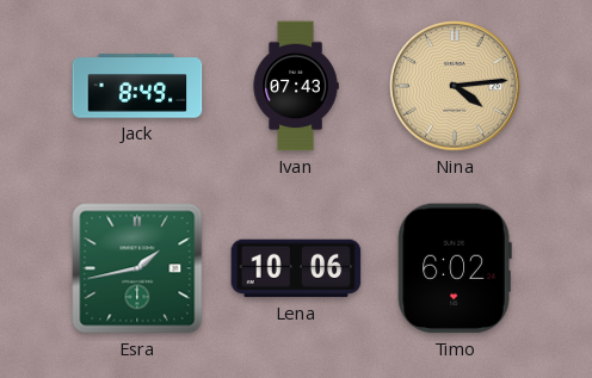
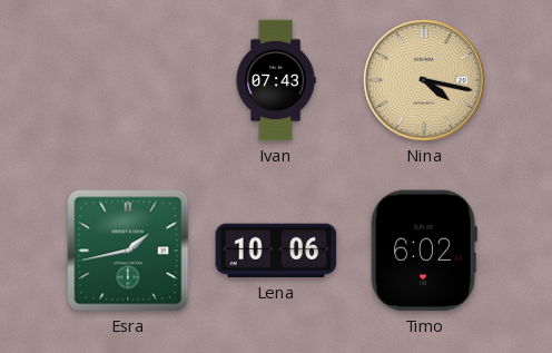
Jack: 8:49 -> none (137, 86)
Nina: 4:14 -> 4:17 (424, 80)
